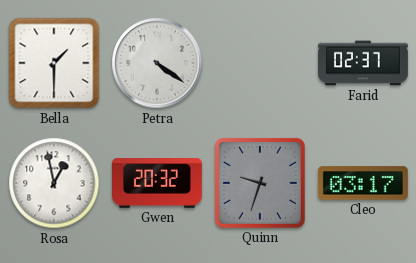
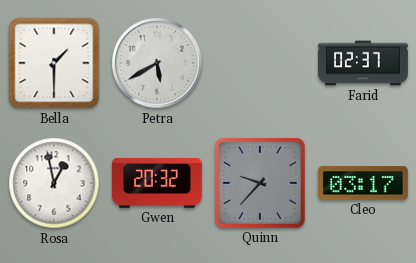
Petra: 4:21 -> 5:40 (157, 63)
Quinn: 9:33 -> 9:37 (260, 183)
